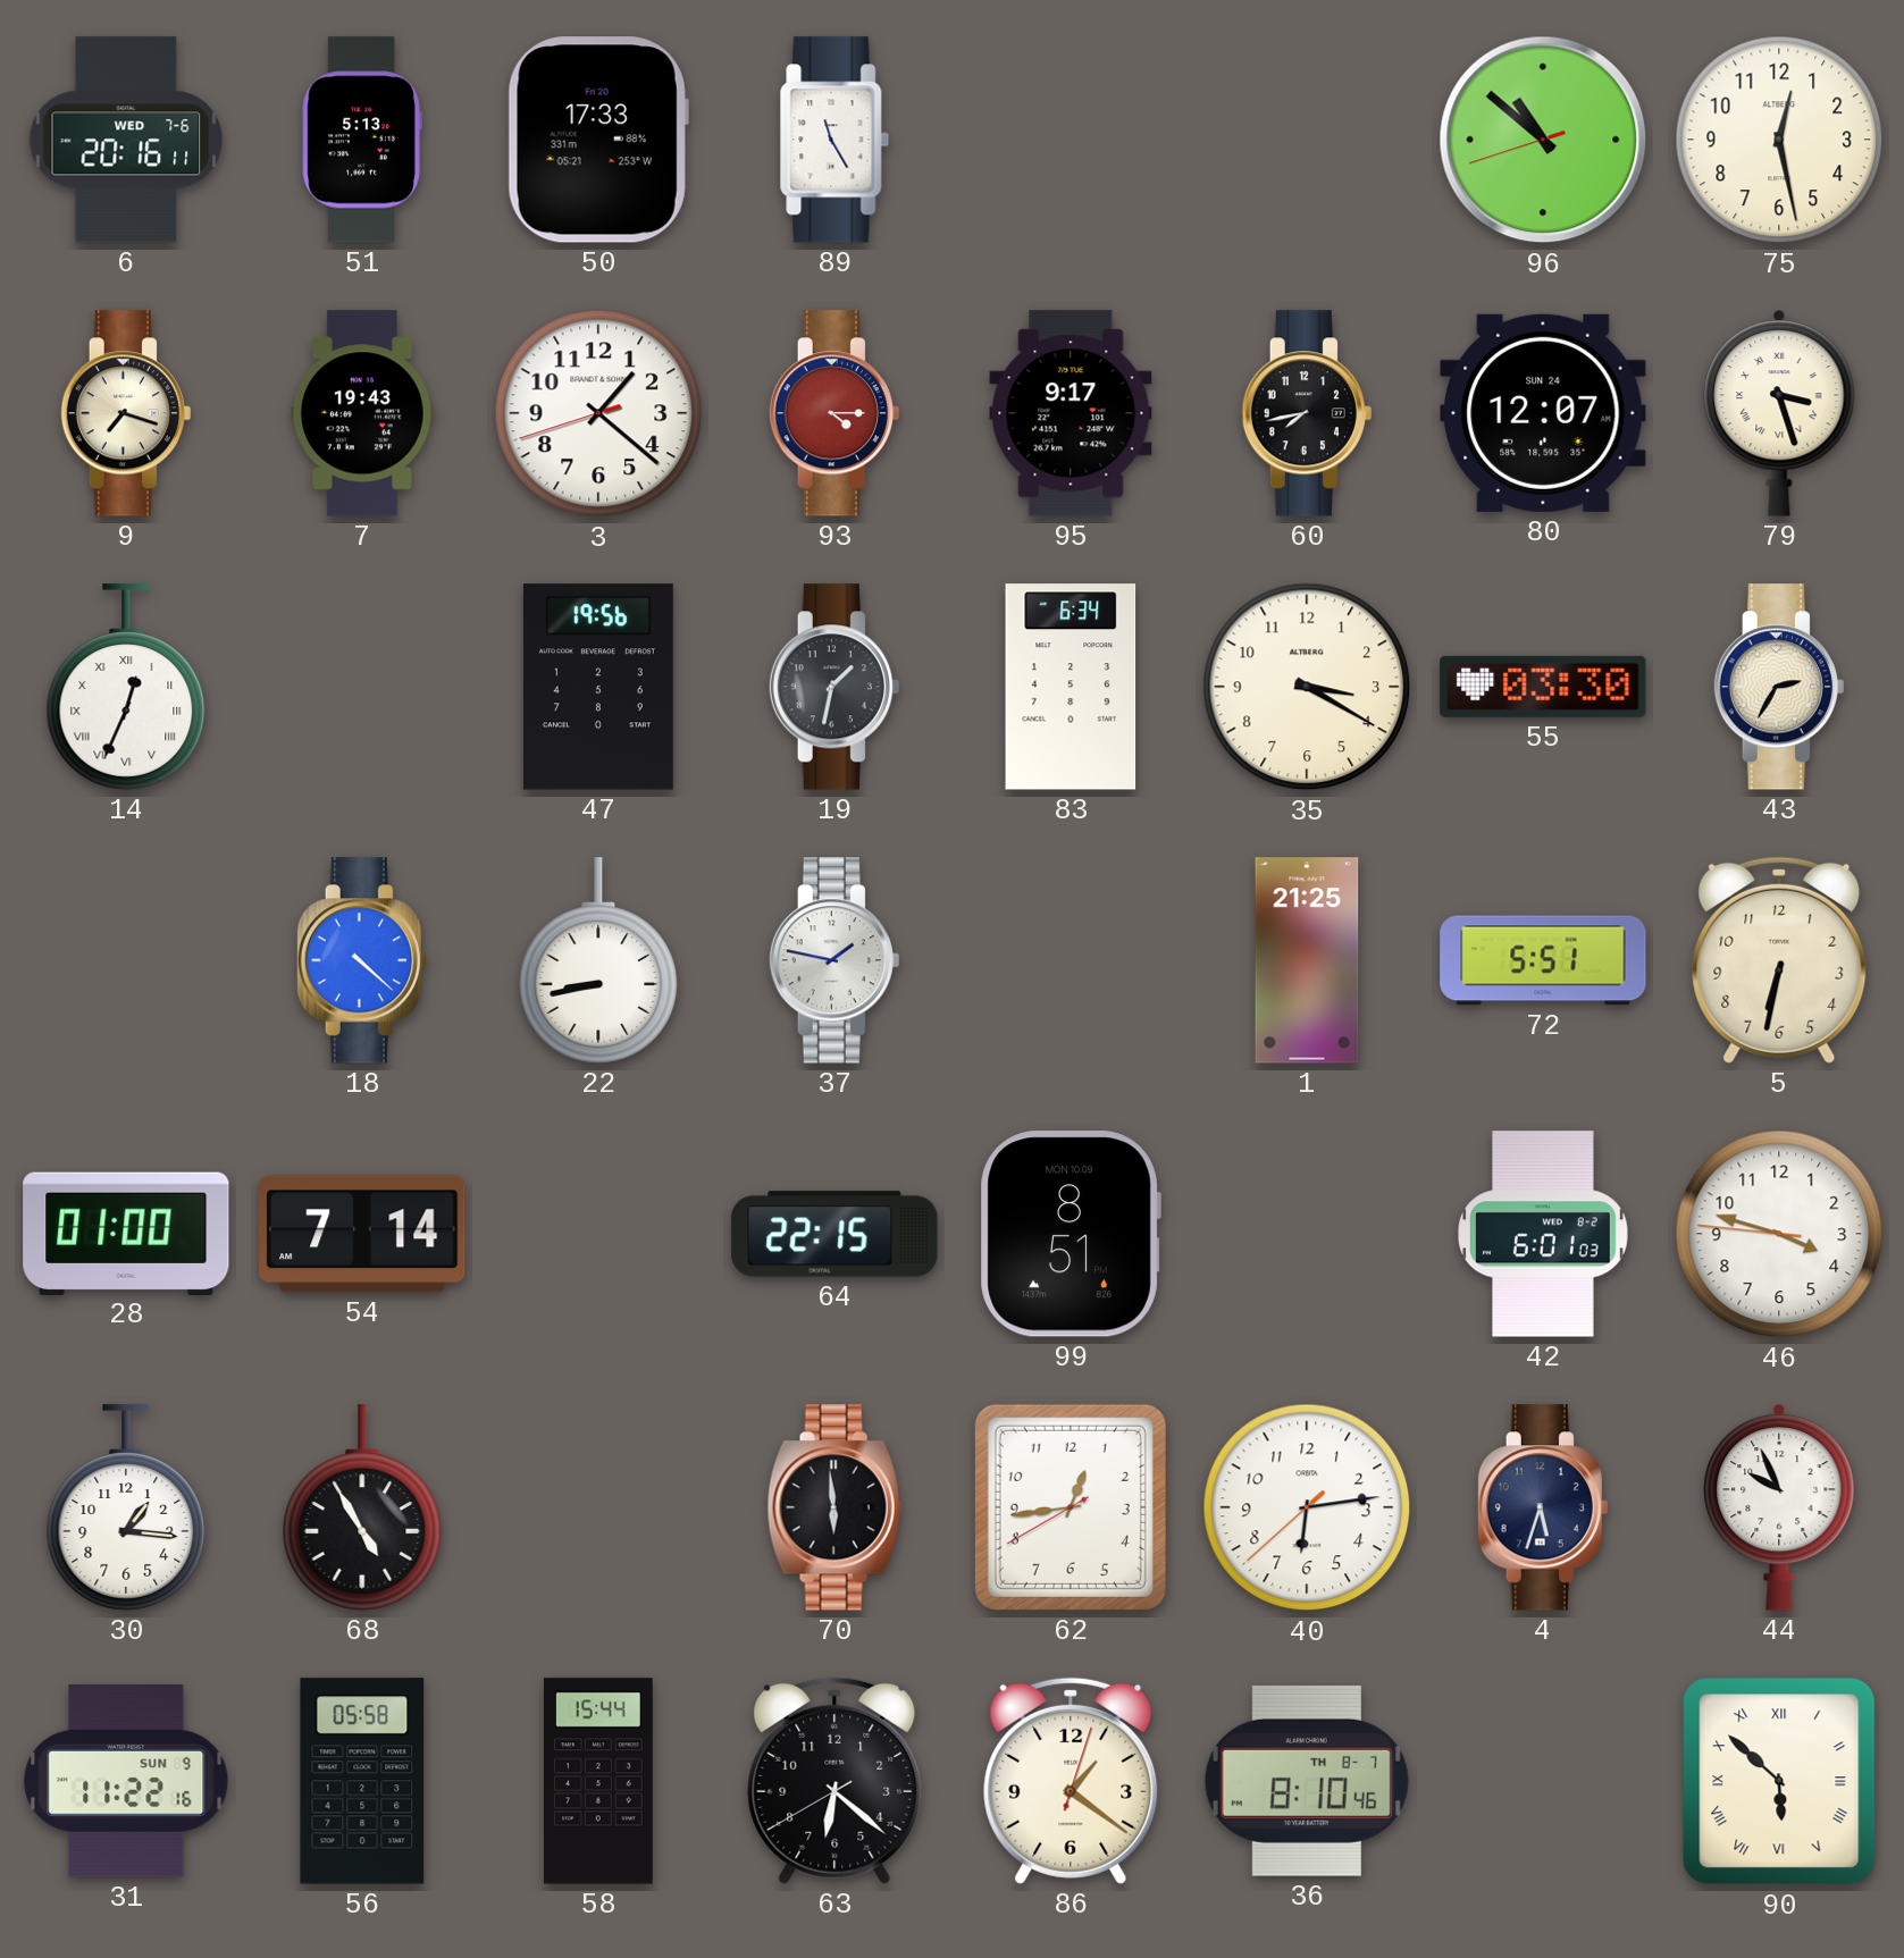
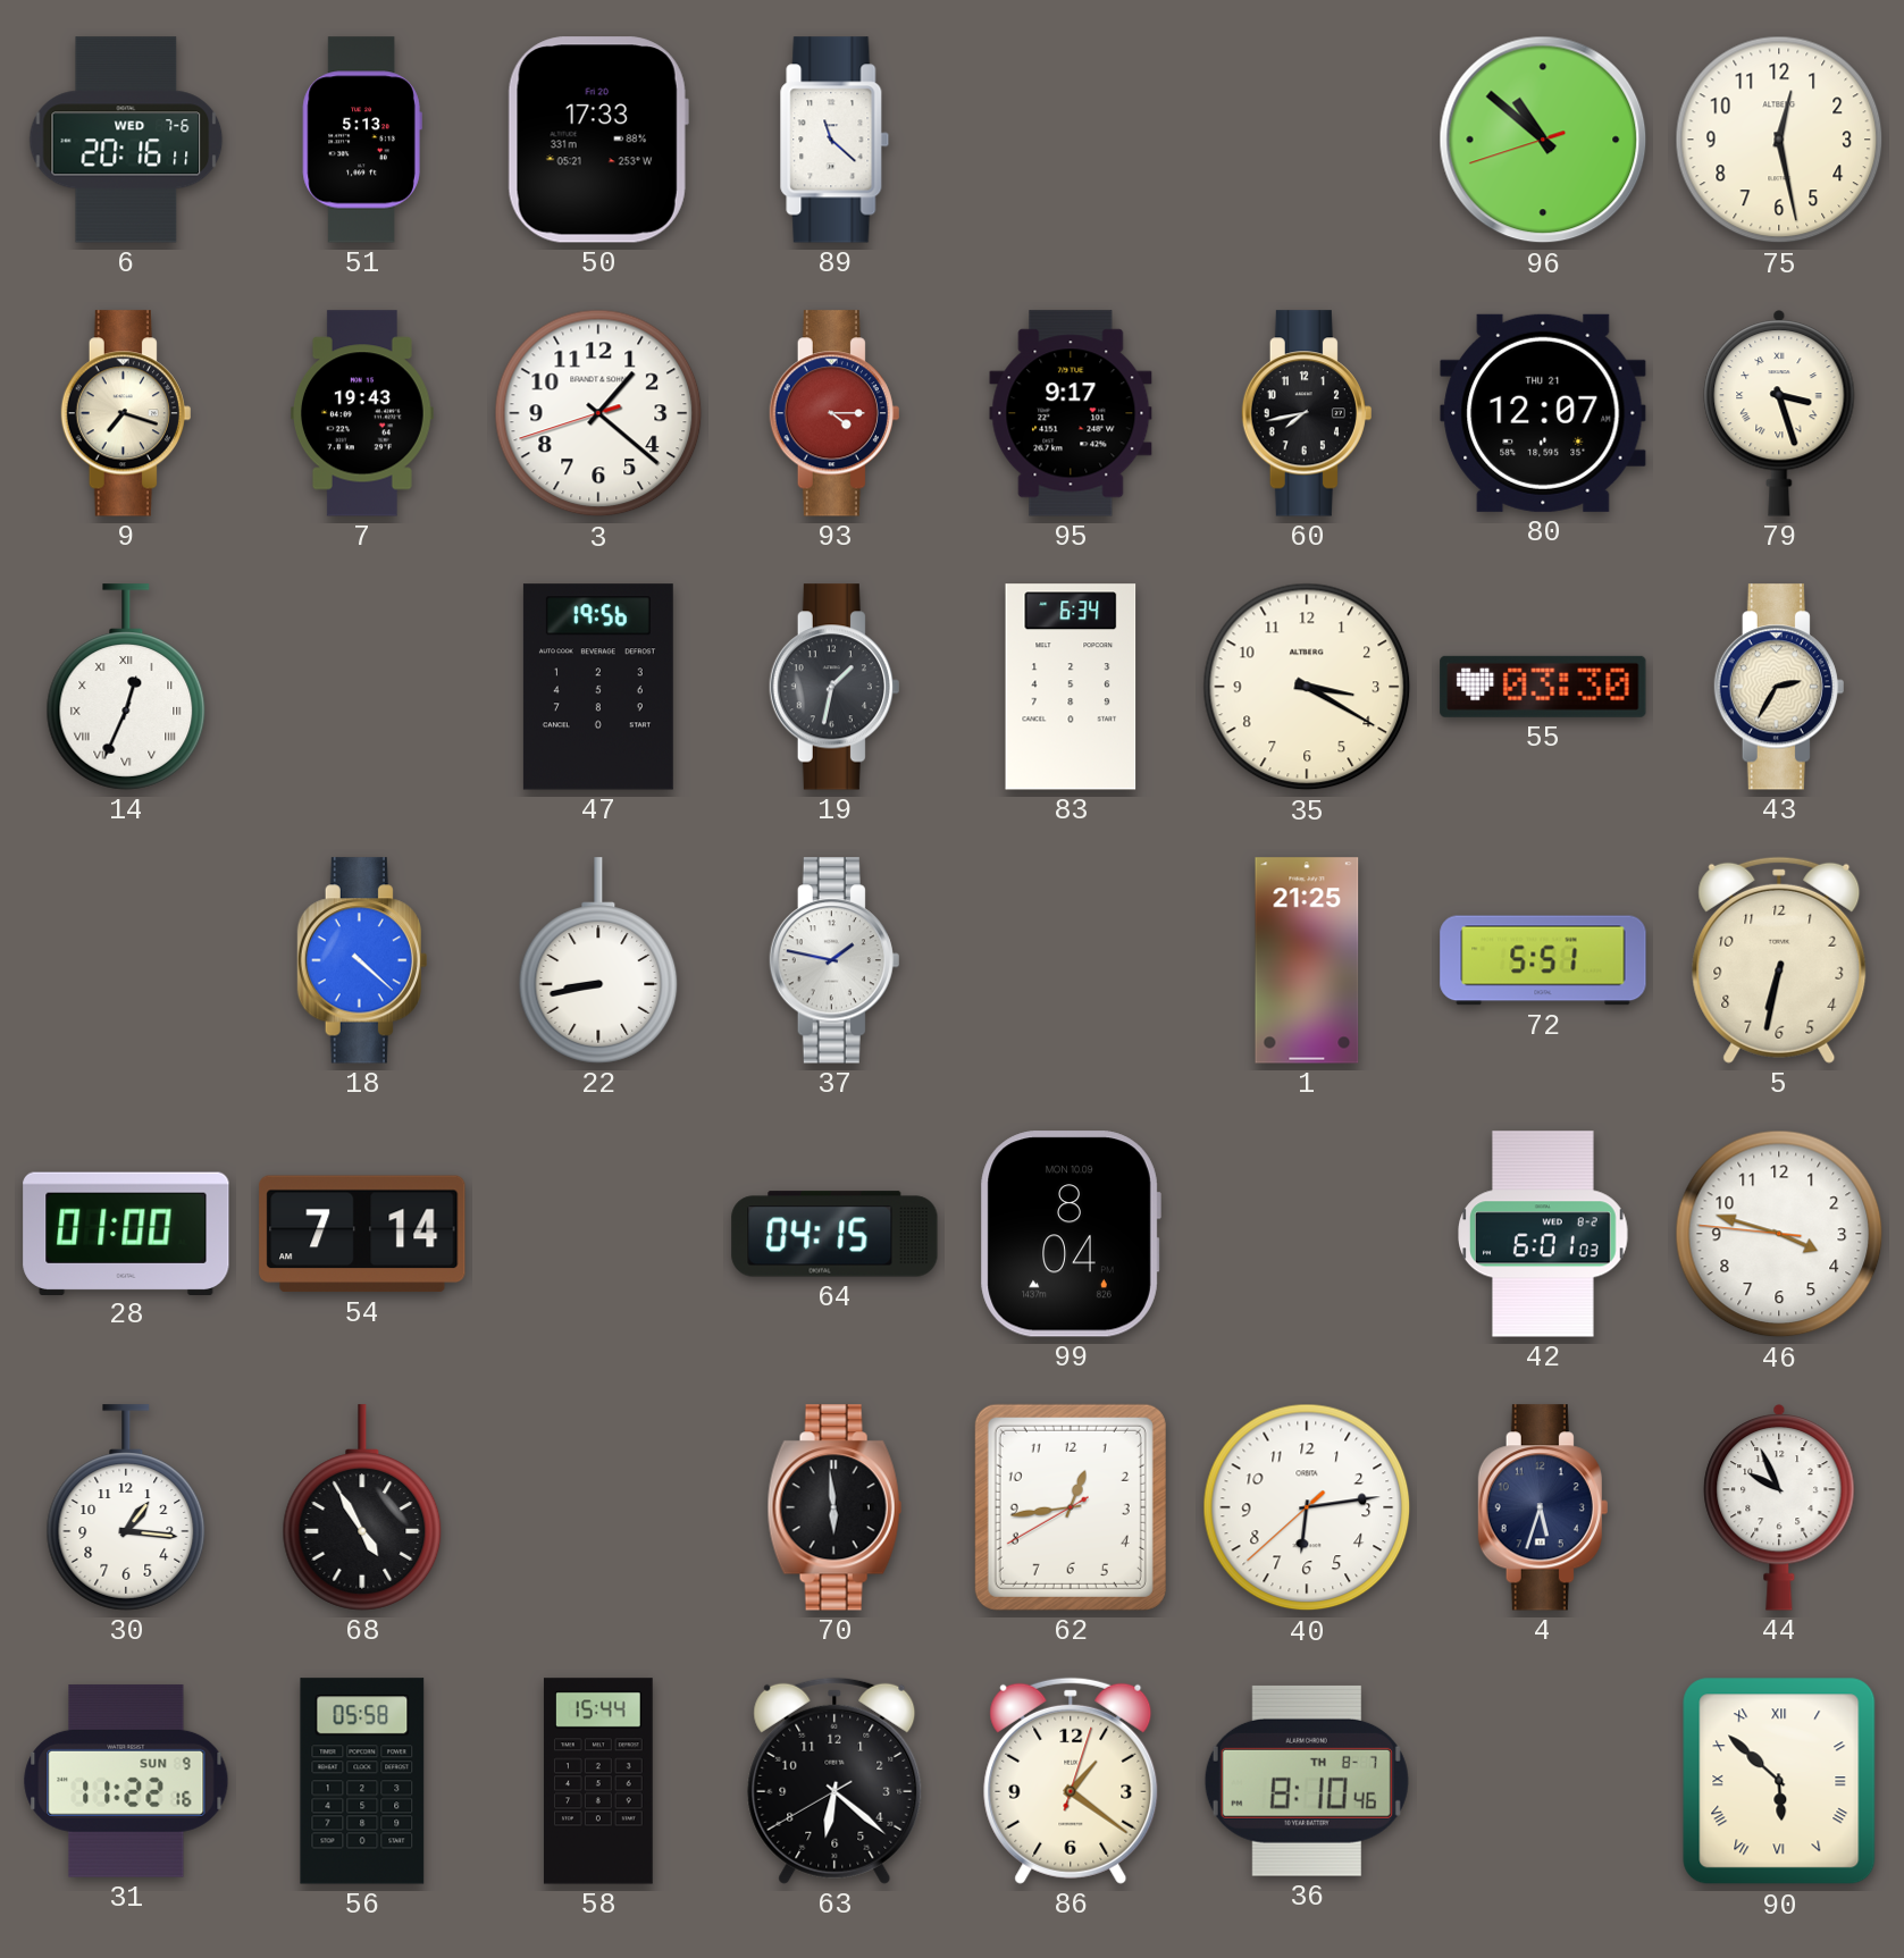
89: 11:25 -> 11:22 (834, 140)
80 date: SUN 24 -> THU 21 (1543, 413)
64: 22:15 -> 04:15 (834, 1234)
99: 8:51 -> 8:04 (1071, 1234)
